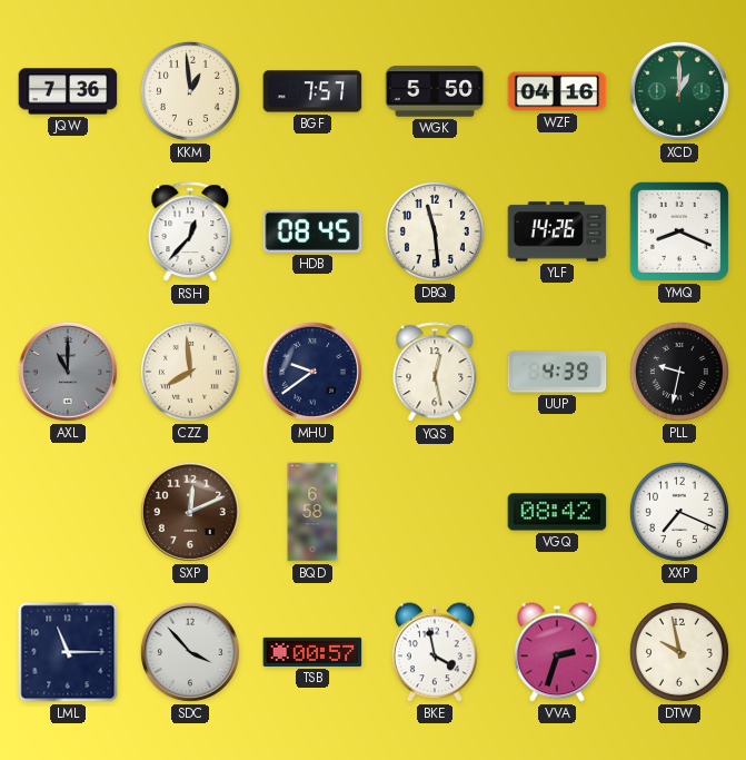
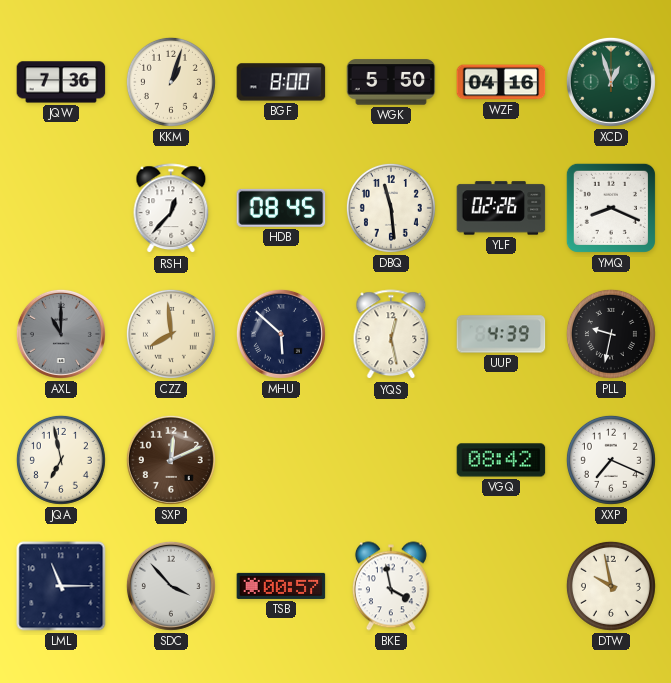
KKM: 12:59 -> 1:03 (171, 82)
BGF: 7:57 -> 8:00 (281, 82)
XCD: 1:00 -> 12:57 (611, 82)
YLF: 14:26 -> 02:26 (501, 208)
MHU: 9:39 -> 5:52 (281, 334)
JQA: none -> 6:58 (61, 460)
BQD: 6:58 -> none (312, 512)
VVA: 2:33 -> none (557, 652)
